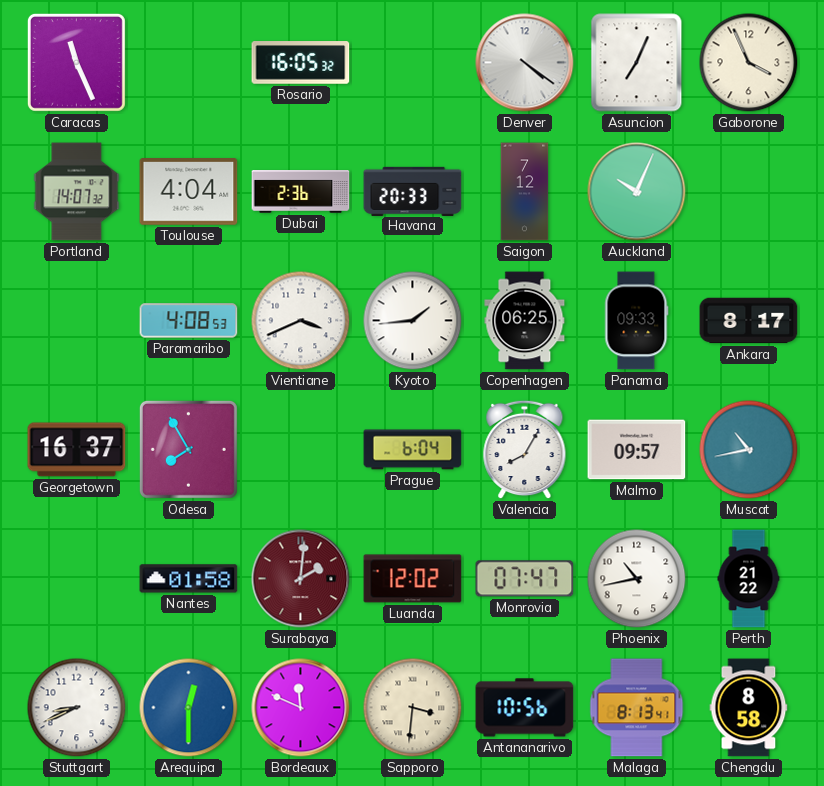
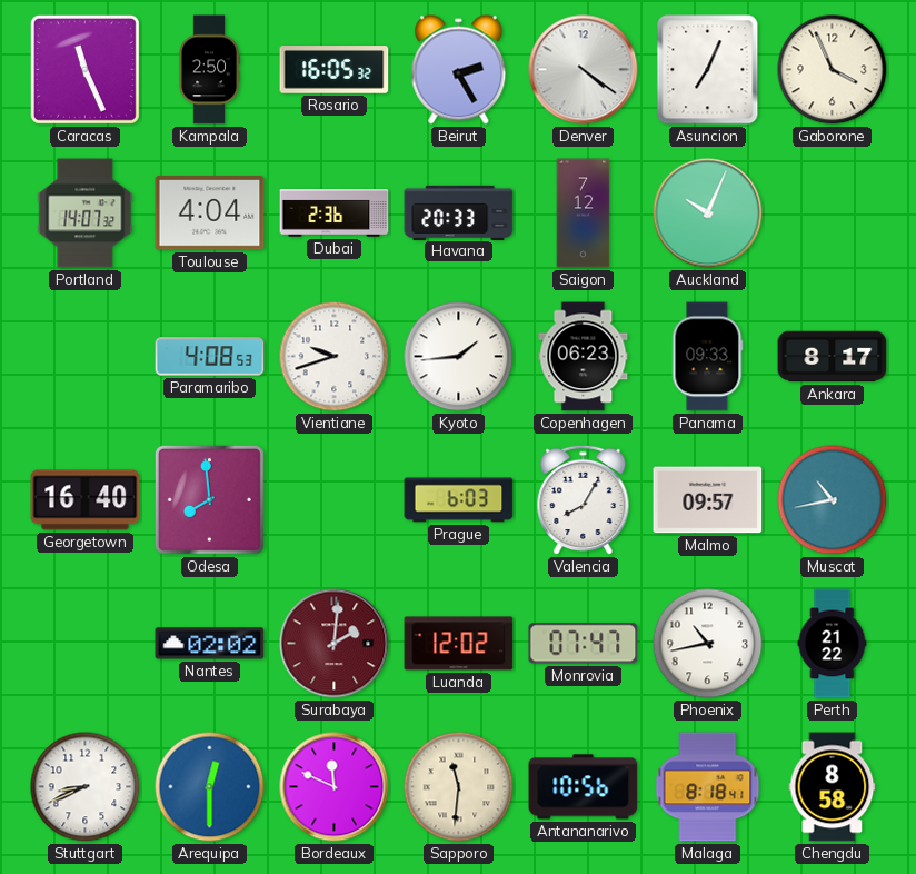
Kampala: none -> 2:50 (209, 70)
Beirut: none -> 2:25 (459, 70)
Vientiane: 3:41 -> 9:42 (335, 357)
Copenhagen: 06:25 -> 06:23 (584, 357)
Georgetown: 16:37 -> 16:40 (86, 500)
Odesa: 7:55 -> 7:59 (209, 499)
Prague: 6:04 -> 6:03 (459, 500)
Nantes: 01:58 -> 02:02 (210, 644)
Sapporo: 3:31 -> 11:31 (459, 787)
Malaga: 8:13 -> 8:18 (708, 787)
